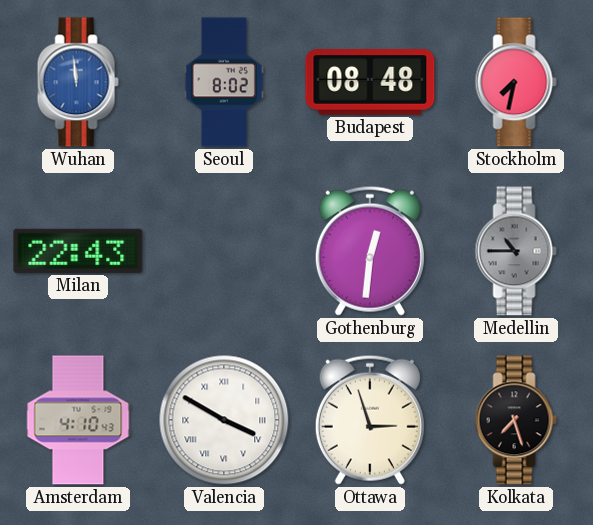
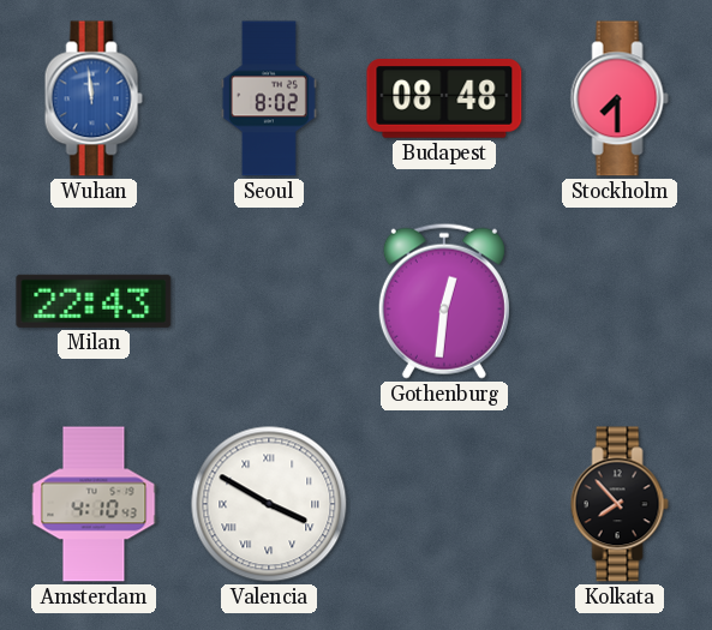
Stockholm: 7:32 -> 7:30 (620, 98)
Medellin: 10:45 -> none (516, 251)
Ottawa: 2:57 -> none (370, 420)
Kolkata: 7:27 -> 7:53 (620, 504)
